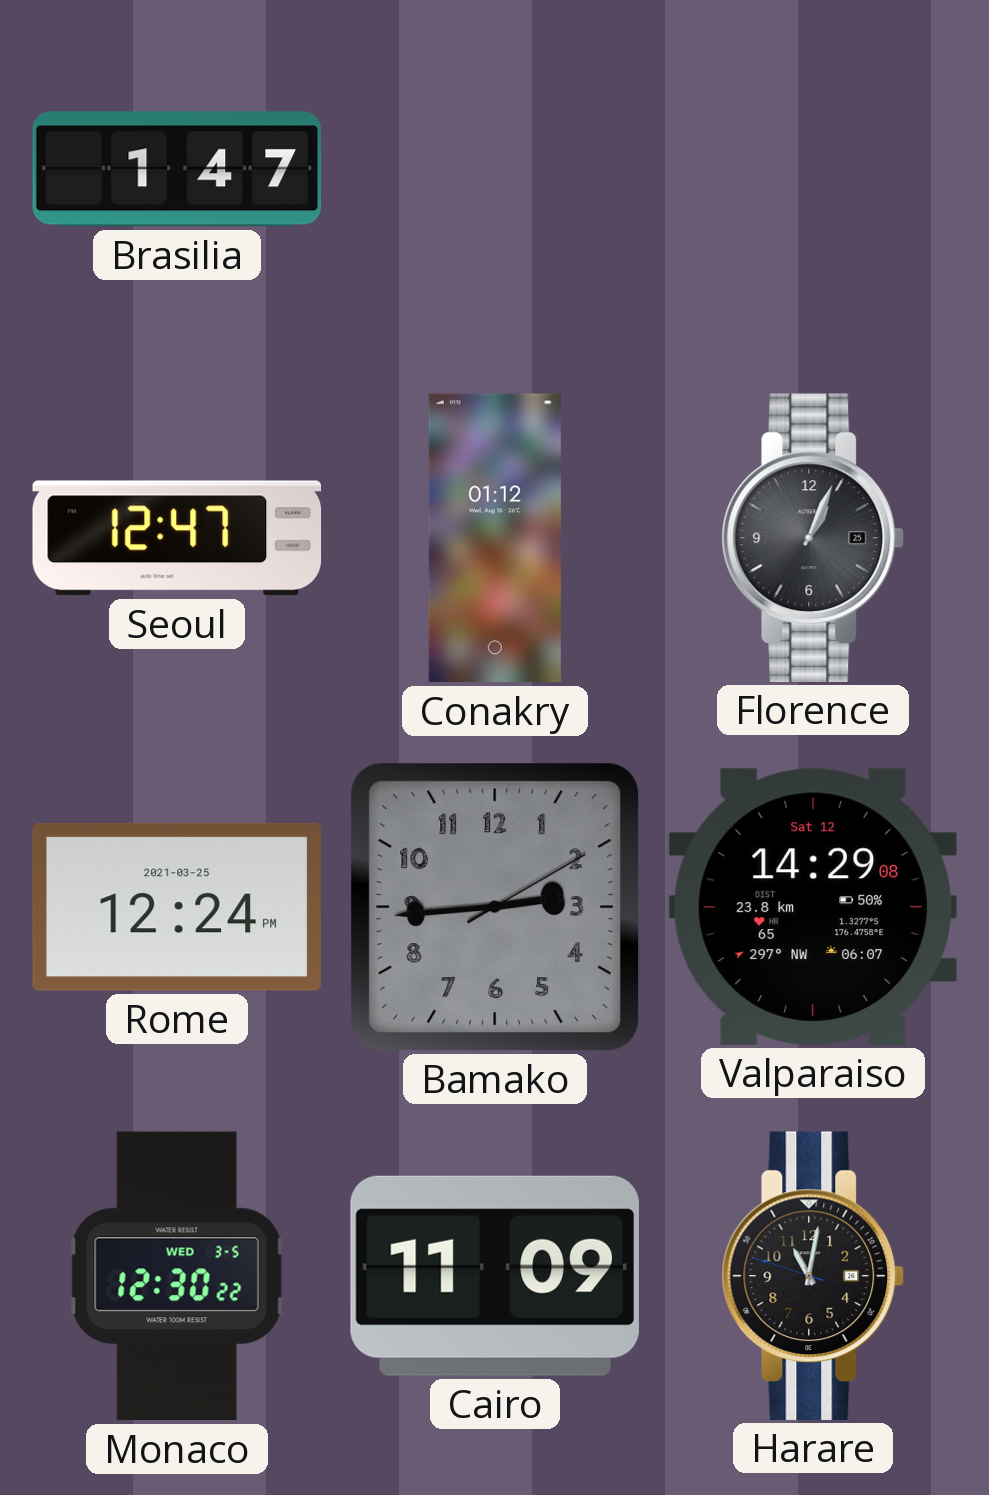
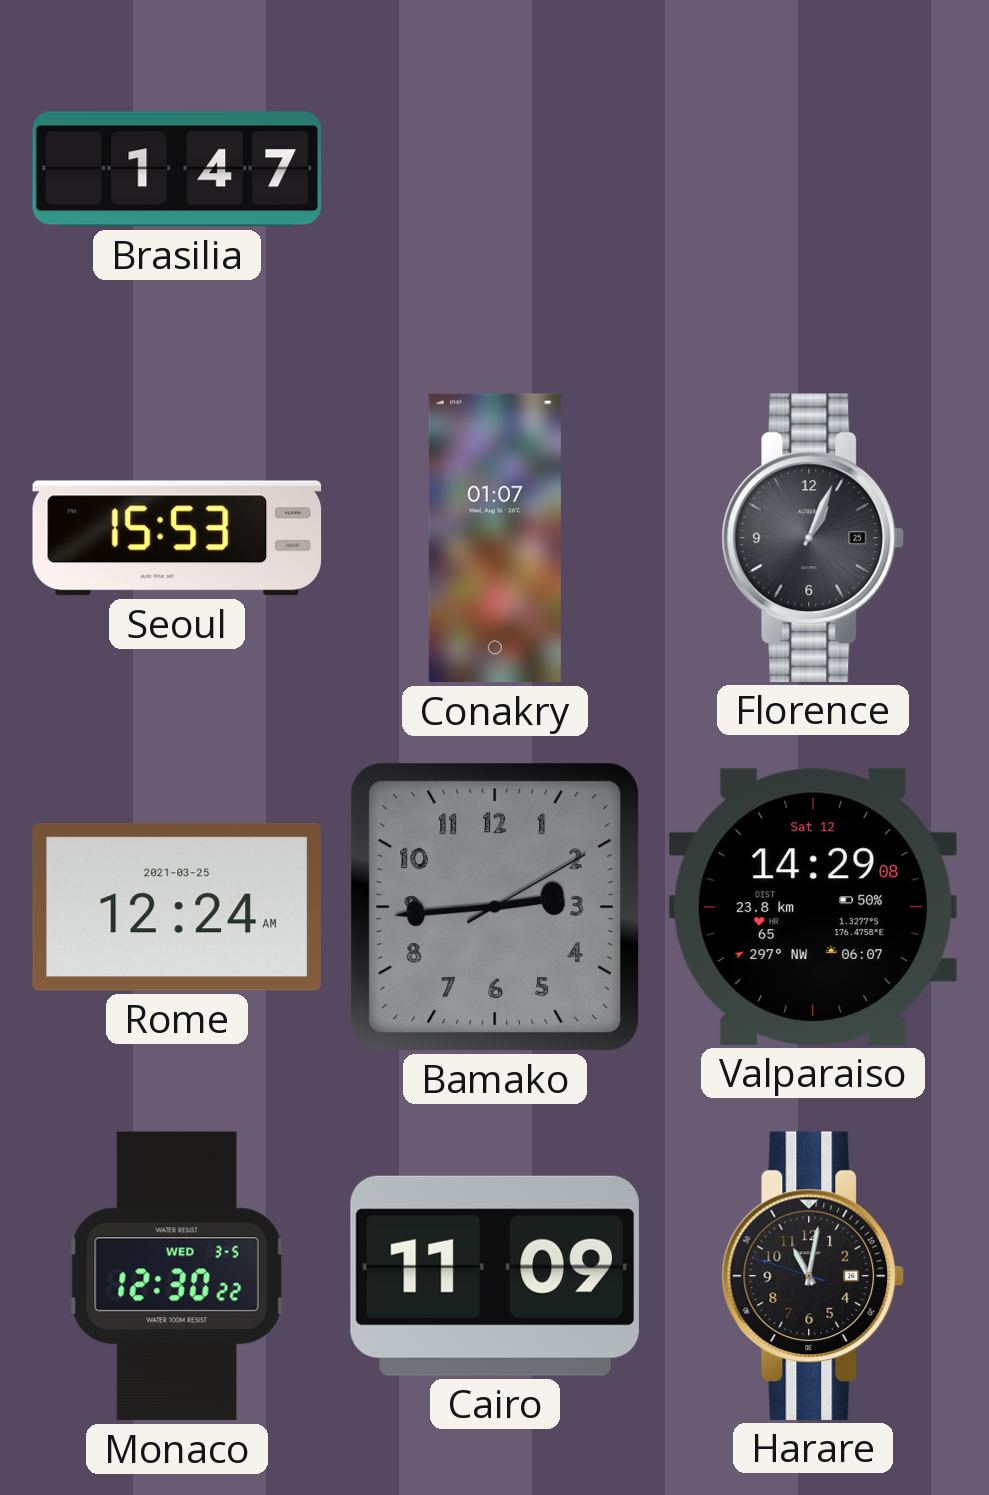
Seoul: 12:47 -> 15:53 (177, 538)
Conakry: 01:12 -> 01:07 (495, 538)
Rome: 12:24 PM -> 12:24 AM (177, 907)
